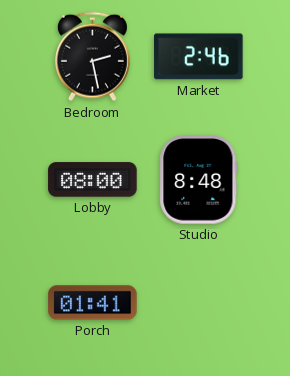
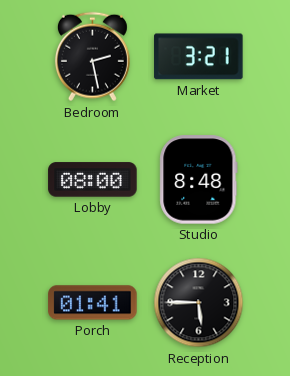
Market: 2:46 -> 3:21 (199, 57)
Reception: none -> 5:45 (199, 303)
